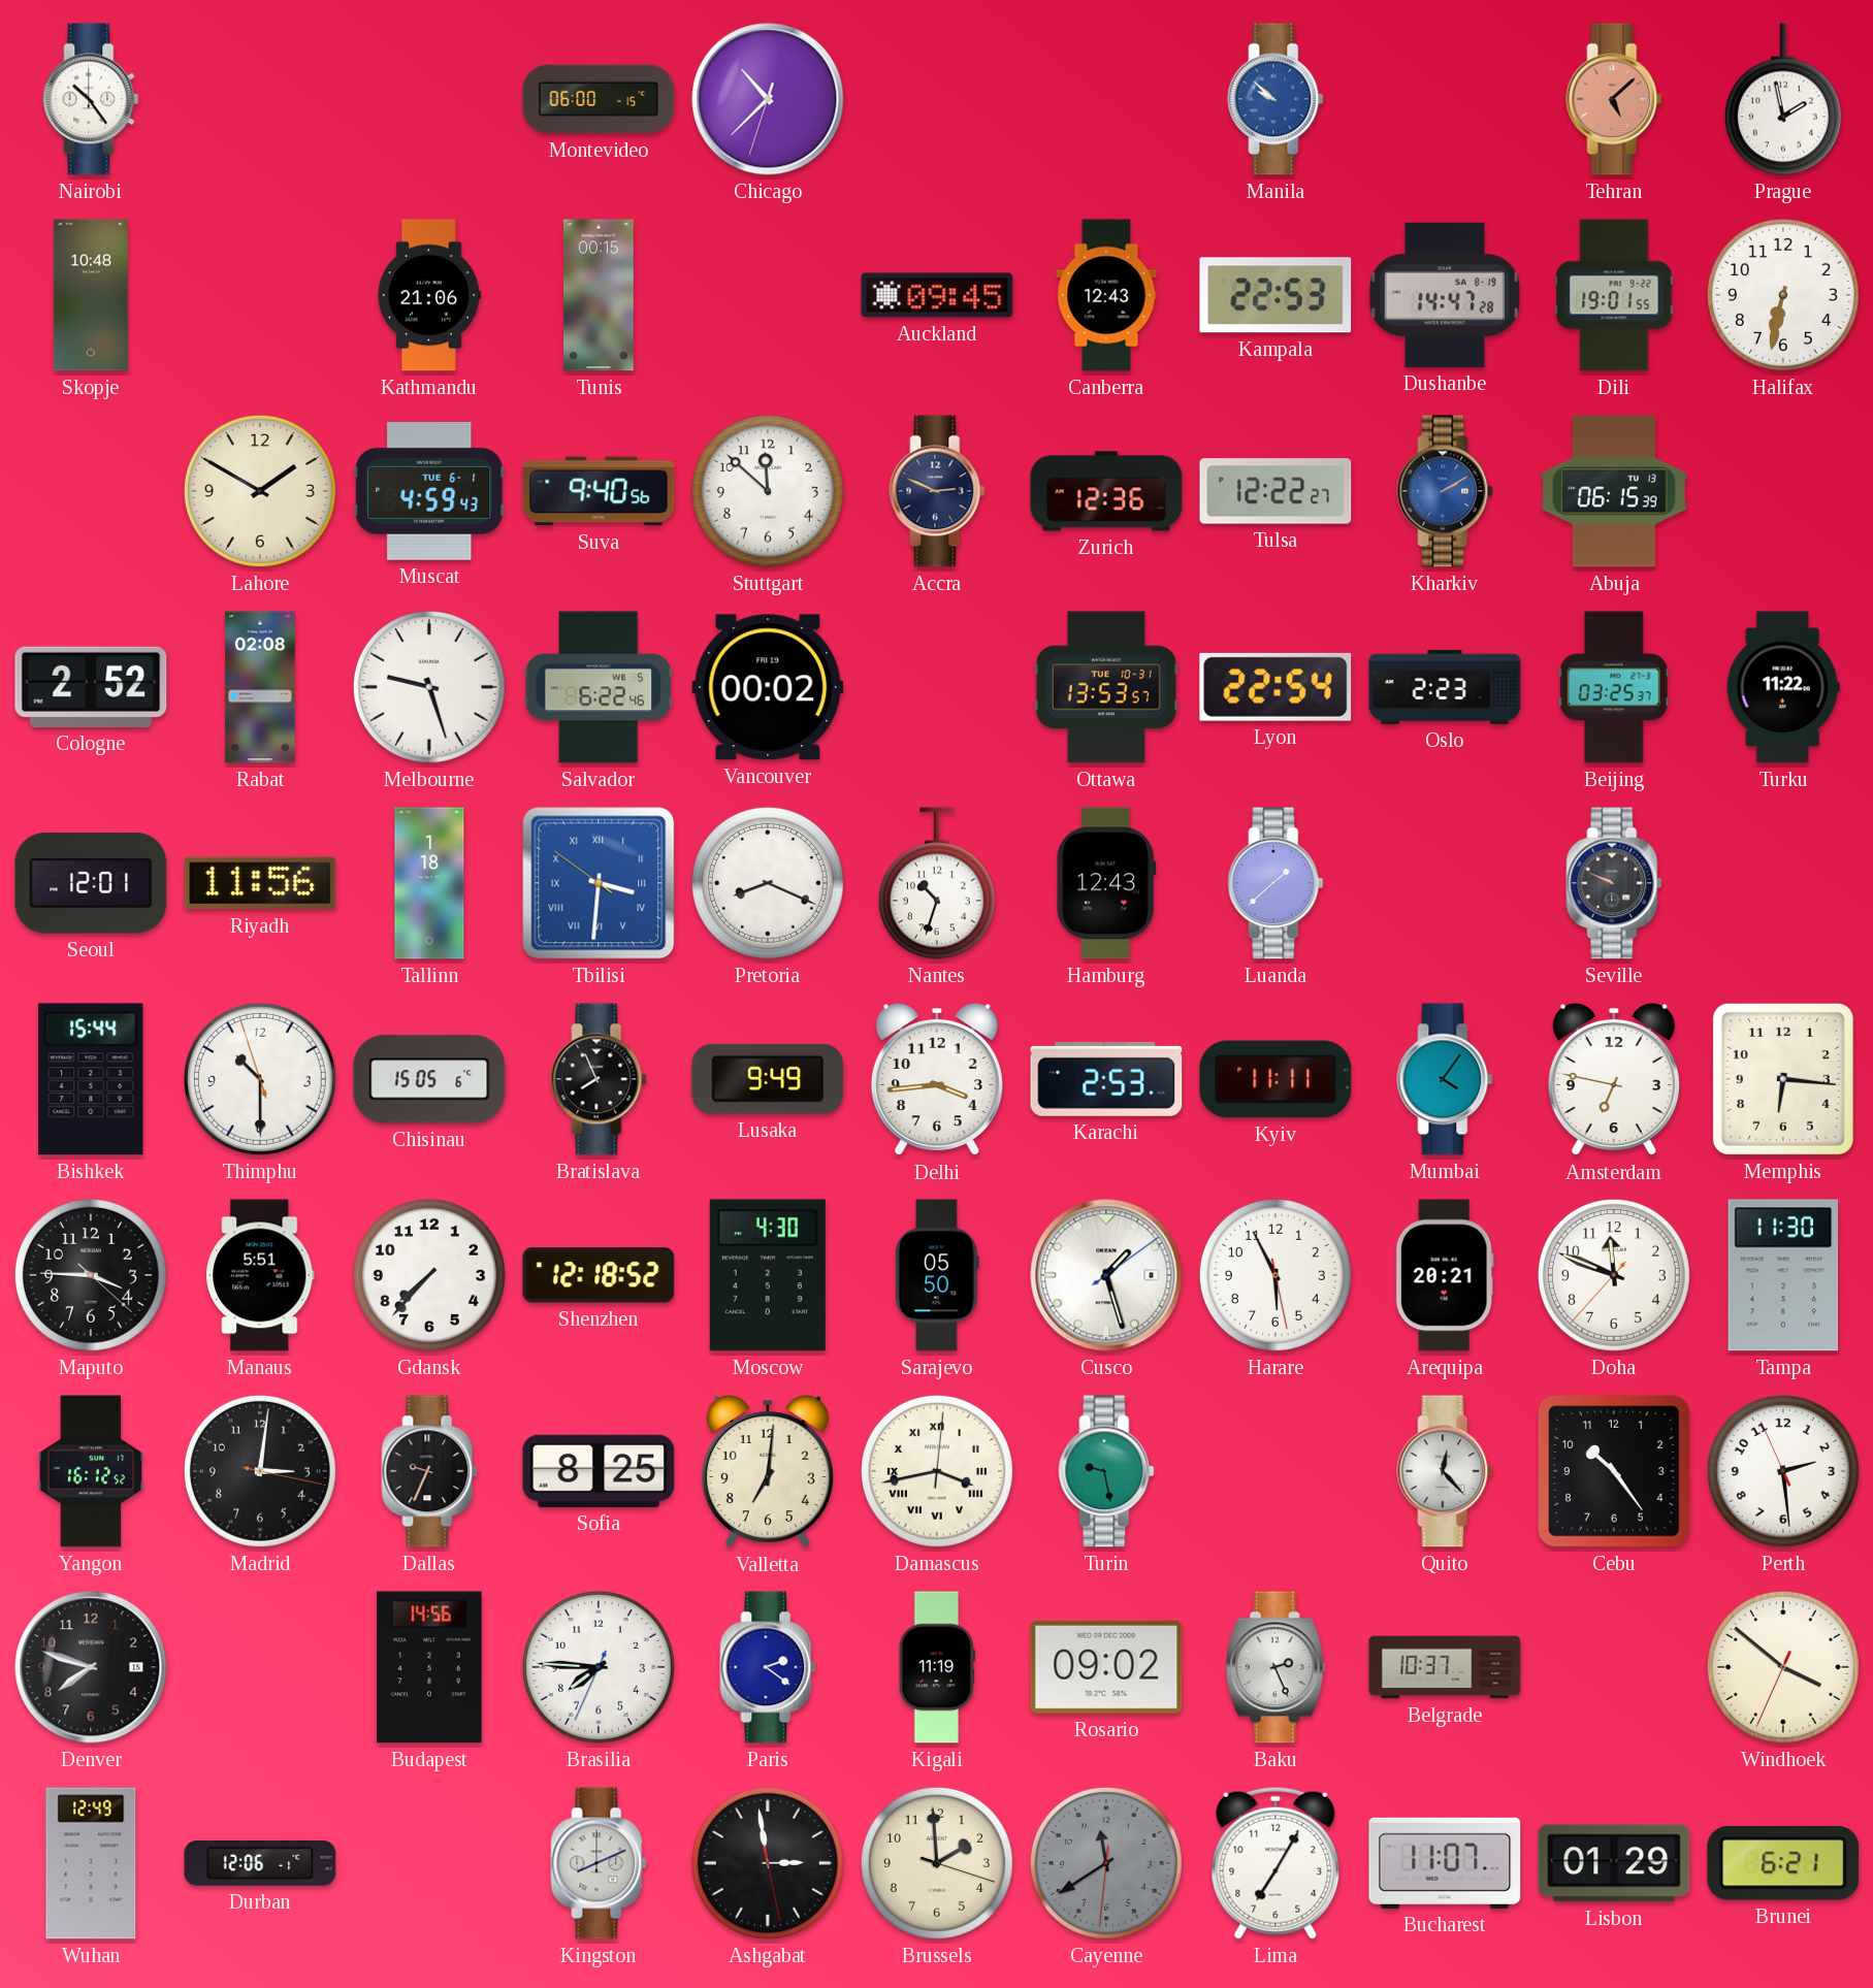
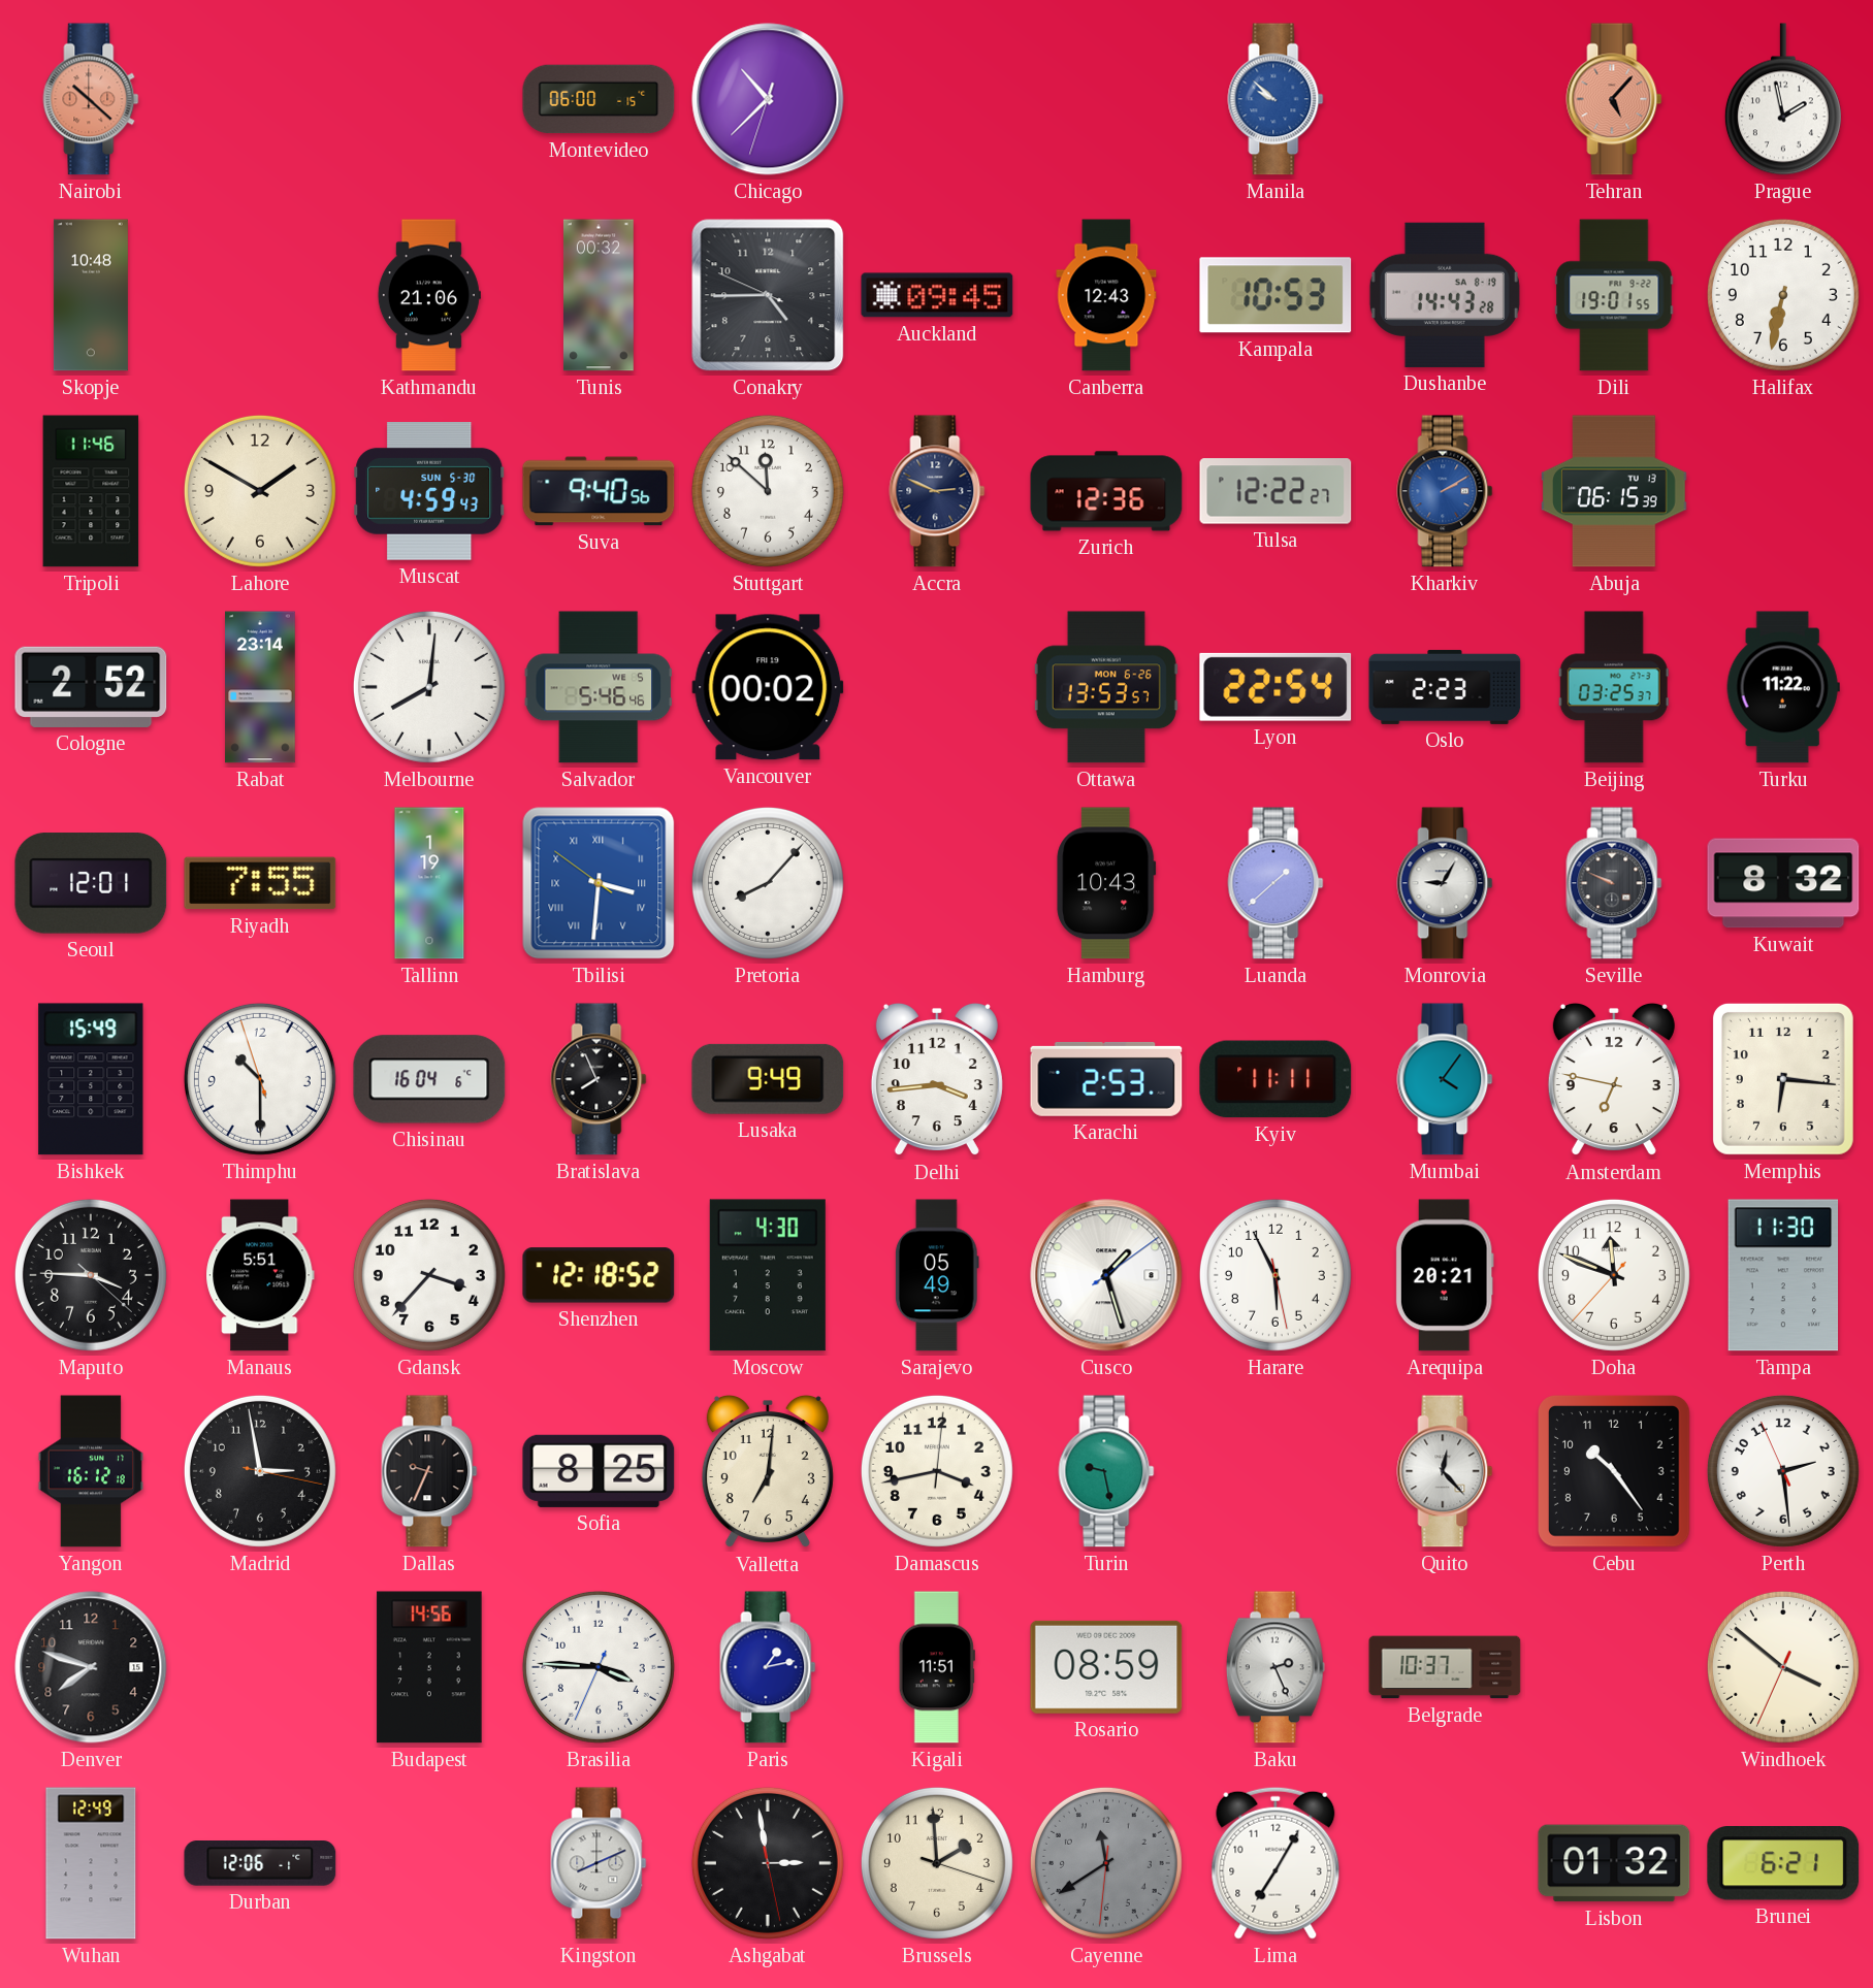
Nairobi: 10:24 -> 10:22 (91, 99)
Nairobi dial: white -> salmon (91, 99)
Tehran: 5:08 -> 5:07 (1614, 99)
Tunis: 00:15 -> 00:32 (599, 295)
Conakry: none -> 4:44 (768, 295)
Kampala: 22:53 -> 10:53 (1275, 295)
Dushanbe: 14:47 -> 14:43 (1445, 295)
Tripoli: none -> 11:46 (91, 491)
Muscat date: TUE 6-1 -> SUN 5-30 (429, 492)
Rabat: 02:08 -> 23:14 (260, 687)
Melbourne: 9:27 -> 8:01 (429, 687)
Salvador: 6:22 -> 5:46 (599, 687)
Ottawa date: TUE 10-31 -> MON 6-26 (1106, 687)
Riyadh: 11:56 -> 7:55 (260, 883)
Tallinn: 1:18 -> 1:19 (429, 883)
Pretoria: 8:19 -> 8:07 (768, 883)
Nantes: 10:33 -> none (937, 883)
Hamburg: 12:43 -> 10:43 (1106, 883)
Monrovia: none -> 9:05 (1445, 883)
Kuwait: none -> 8:32 (1783, 883)
Bishkek: 15:44 -> 15:49 (91, 1079)
Chisinau: 15:05 -> 16:04 (429, 1079)
Gdansk: 7:37 -> 3:37 (429, 1275)
Sarajevo: 05:50 -> 05:49 (937, 1275)
Yangon: 16:12:52 -> 16:12:18 (91, 1471)
Madrid: 3:01 -> 2:58 (260, 1471)
Damascus numerals: Roman -> Arabic (937, 1471)
Brasilia: 7:45 -> 3:45 (599, 1667)
Paris: 2:21 -> 1:13 (768, 1667)
Kigali: 11:19 -> 11:51 (937, 1667)
Rosario: 09:02 -> 08:59 (1106, 1667)
Bucharest: 11:07 -> none (1445, 1863)
Lisbon: 01:29 -> 01:32 (1614, 1863)
